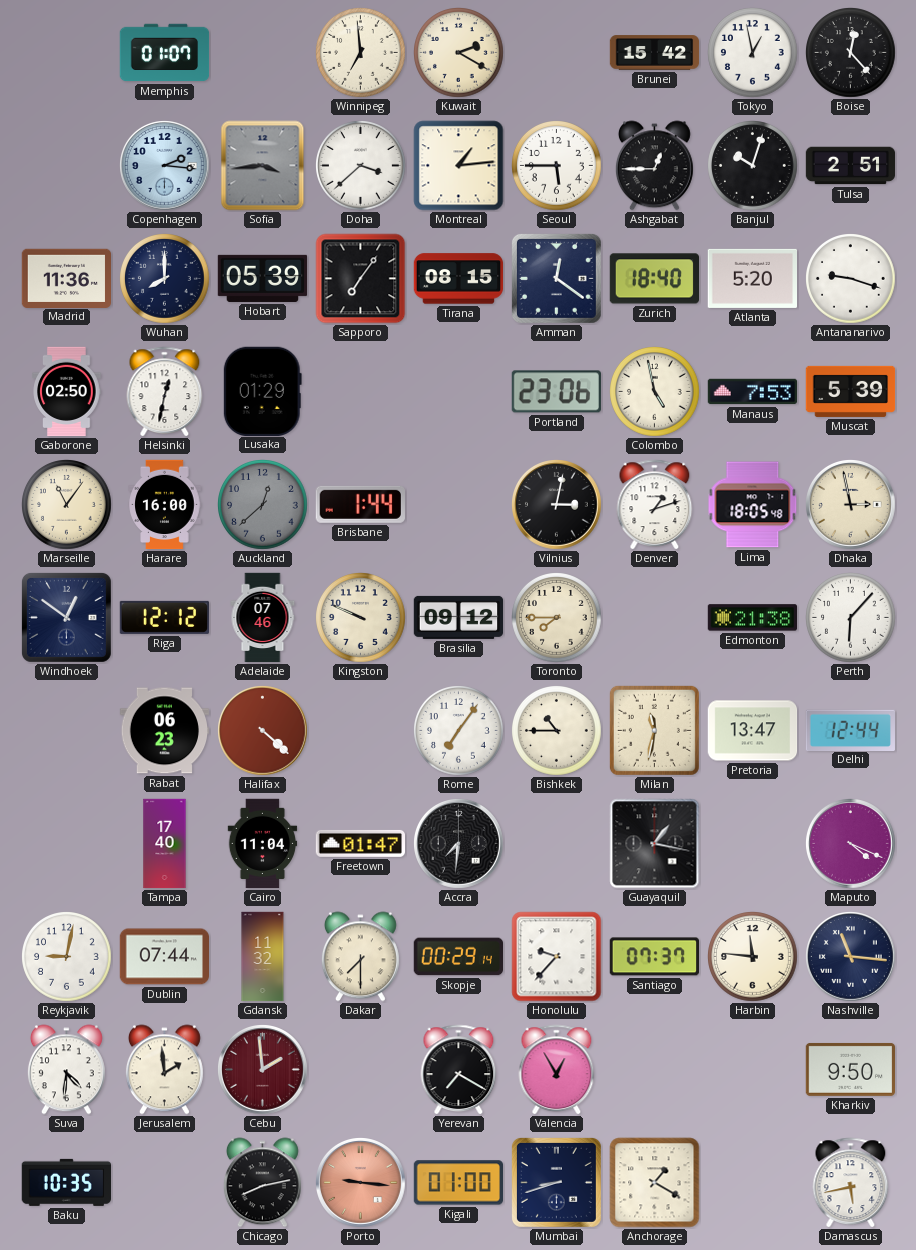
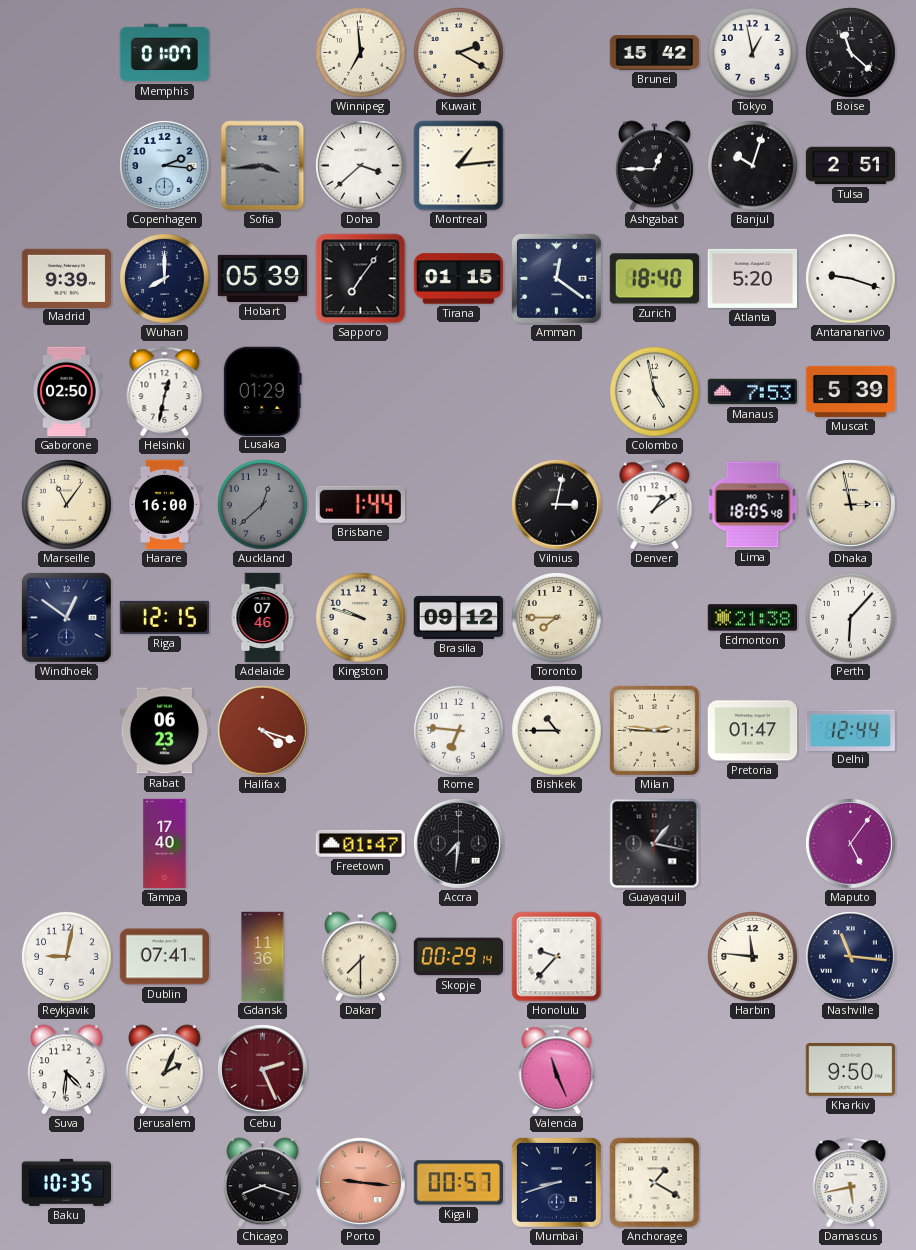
Boise: 12:23 -> 11:22 (851, 53)
Seoul: 5:45 -> none (557, 166)
Madrid: 11:36 -> 9:39 (66, 278)
Tirana: 08:15 -> 01:15 (459, 279)
Portland: 23:06 -> none (556, 392)
Denver: 1:12 -> 1:09 (655, 505)
Riga: 12:12 -> 12:15 (165, 617)
Kingston: 9:49 -> 9:48 (361, 618)
Halifax: 4:22 -> 4:18 (263, 731)
Rome: 7:06 -> 6:46 (459, 731)
Milan: 11:32 -> 2:46 (654, 730)
Pretoria: 13:47 -> 01:47 (753, 731)
Cairo: 11:04 -> none (263, 844)
Maputo: 4:19 -> 5:06 (851, 844)
Dublin: 07:44 -> 07:41 (165, 957)
Gdansk: 11:32 -> 11:36 (263, 957)
Santiago: 07:37 -> none (654, 957)
Jerusalem: 1:59 -> 2:04 (164, 1070)
Cebu: 1:59 -> 2:26 (263, 1070)
Yerevan: 7:20 -> none (459, 1070)
Valencia: 12:55 -> 11:26 (557, 1070)
Chicago: 8:13 -> 8:18 (262, 1183)
Kigali: 01:00 -> 00:57 (458, 1183)
